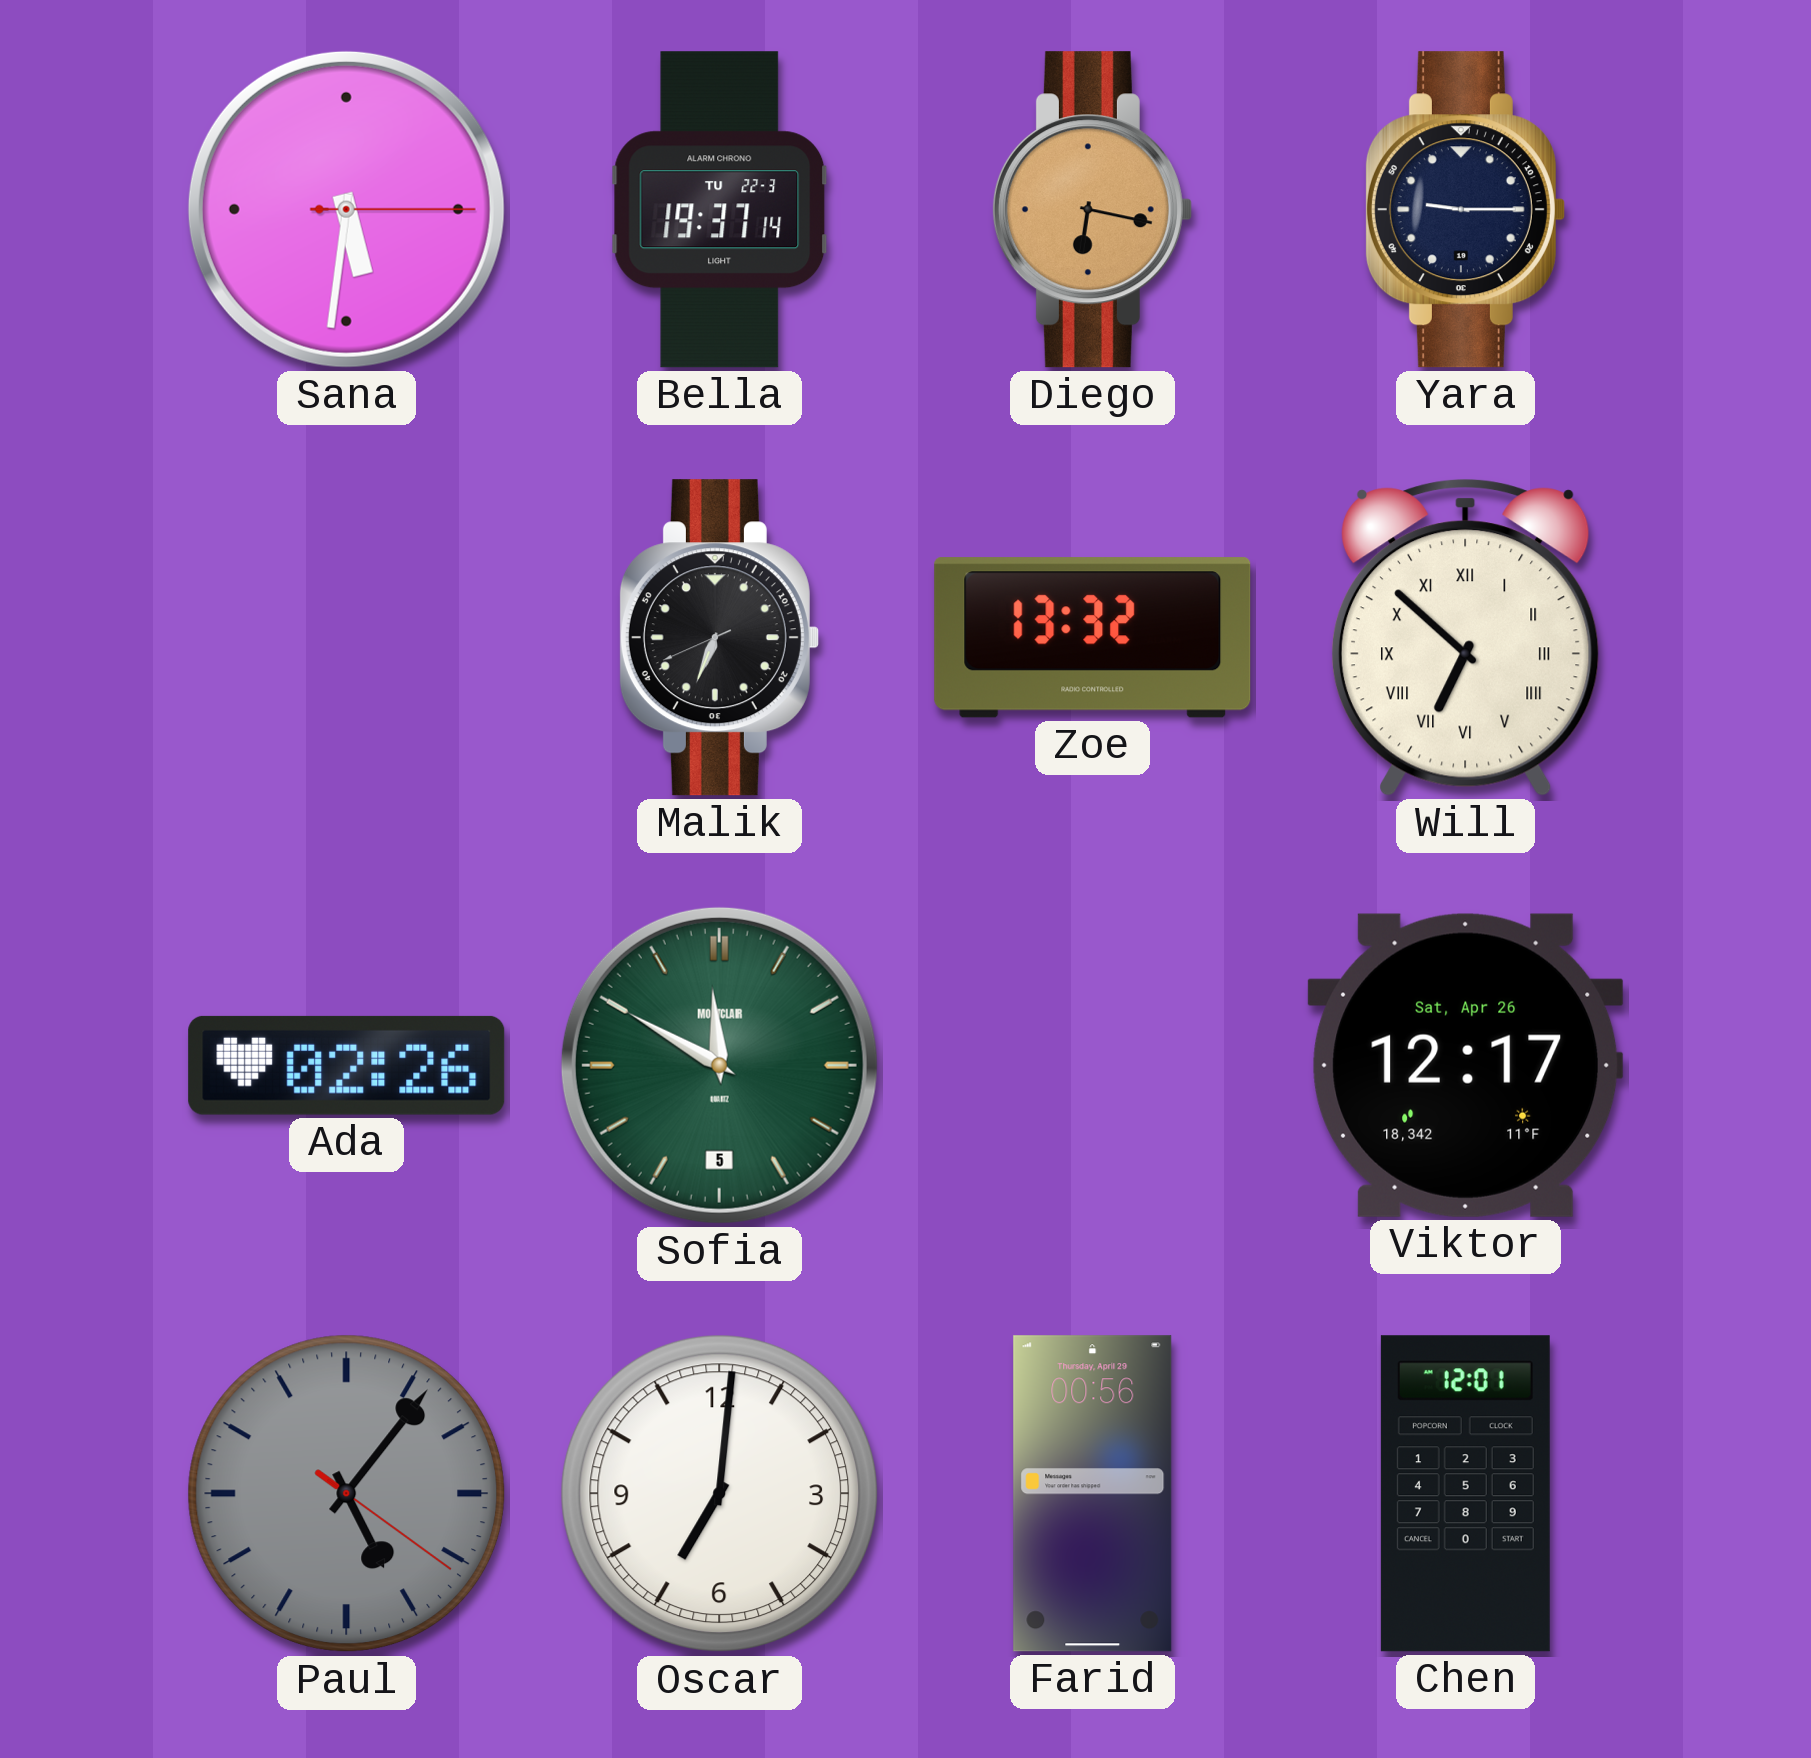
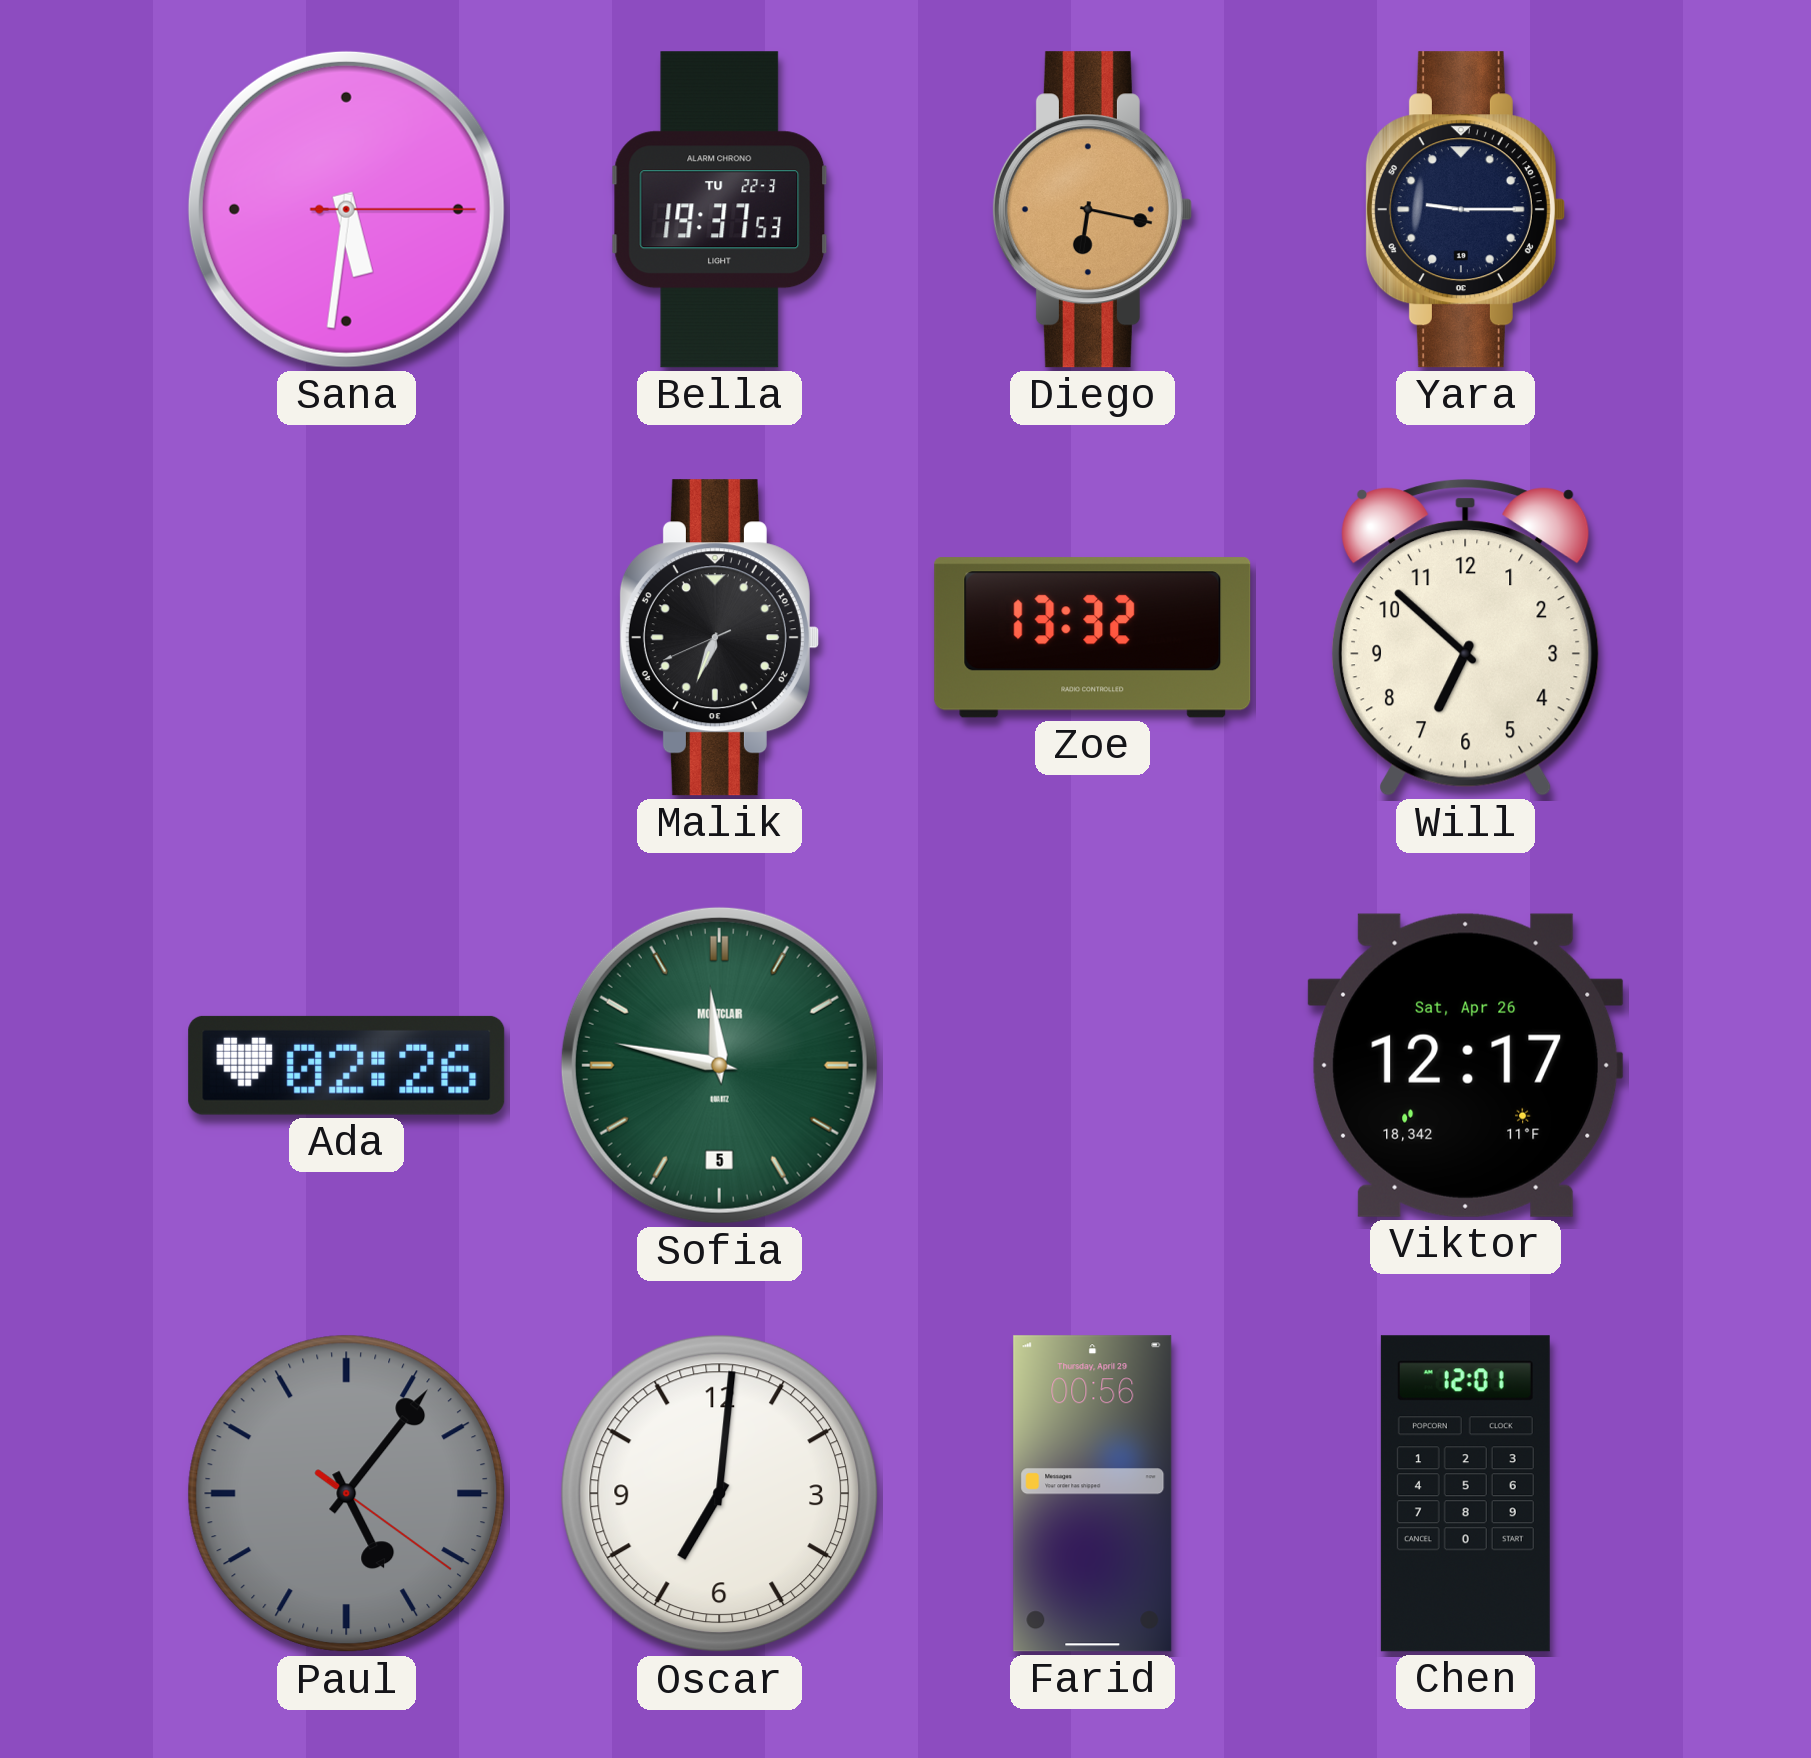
Bella: 19:37:14 -> 19:37:53 (720, 210)
Will numerals: Roman -> Arabic (1465, 638)
Sofia: 11:50 -> 11:47 (719, 1065)
